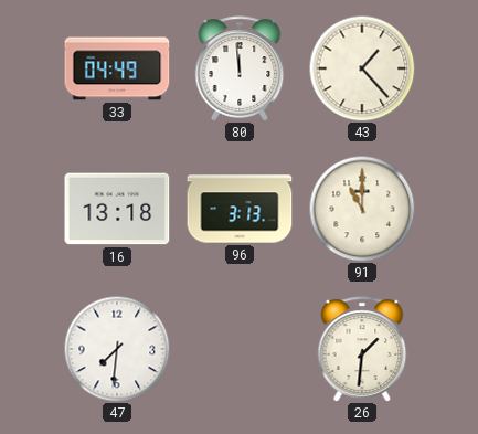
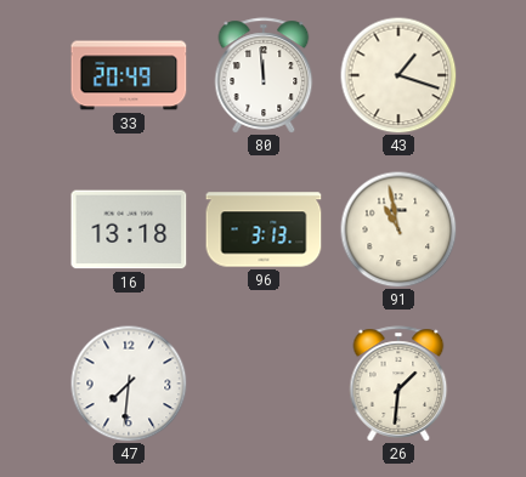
33: 04:49 -> 20:49 (129, 75)
43: 1:23 -> 1:18 (398, 75)
91: 11:00 -> 10:58 (398, 229)
